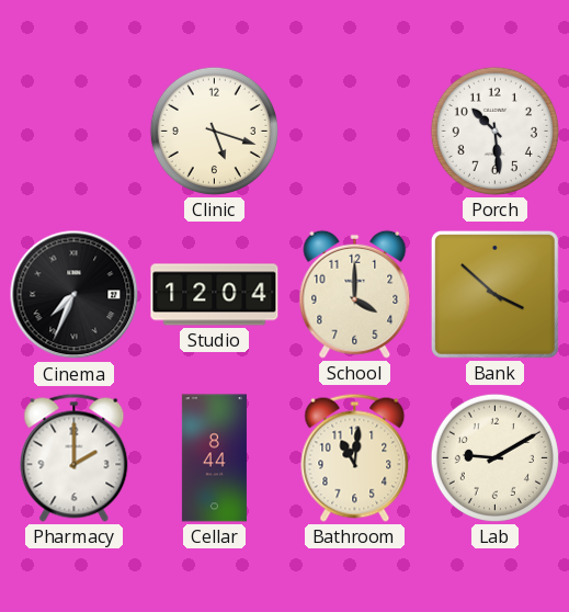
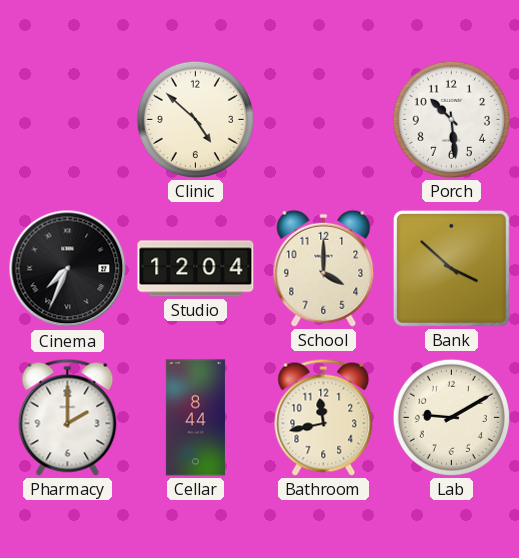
Clinic: 5:18 -> 4:52 (195, 119)
Bathroom: 11:01 -> 11:43 (324, 417)
